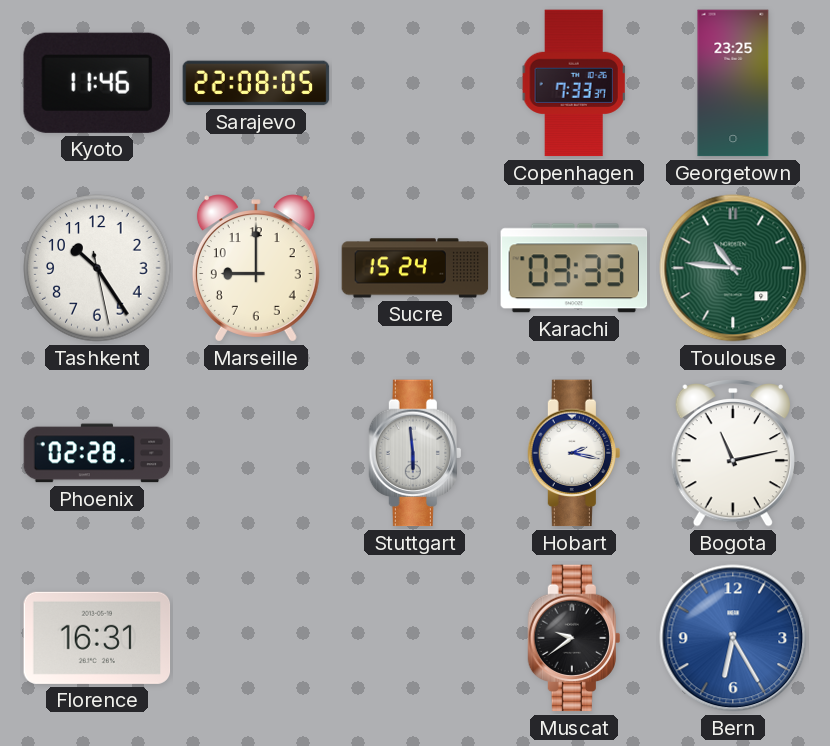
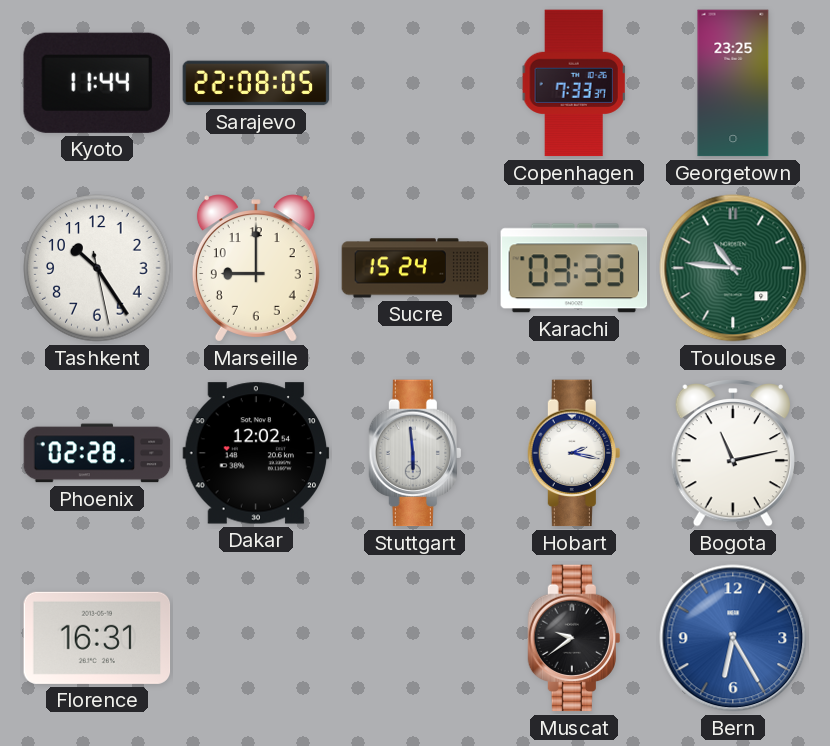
Kyoto: 11:46 -> 11:44 (97, 83)
Dakar: none -> 12:02 (256, 453)
